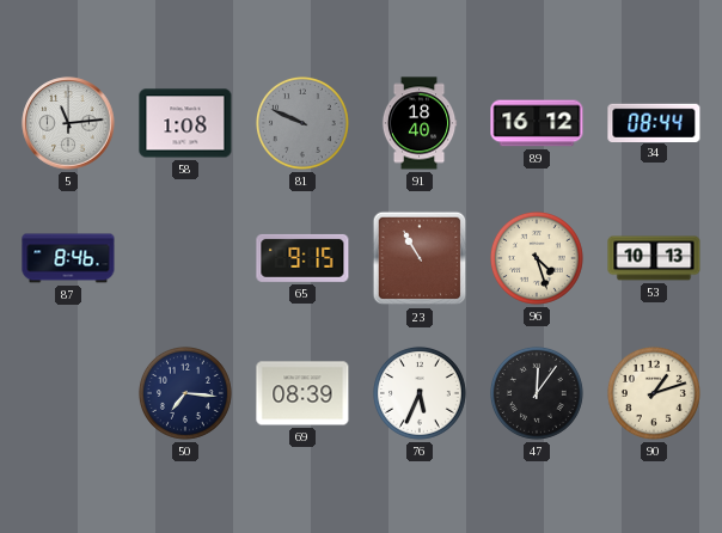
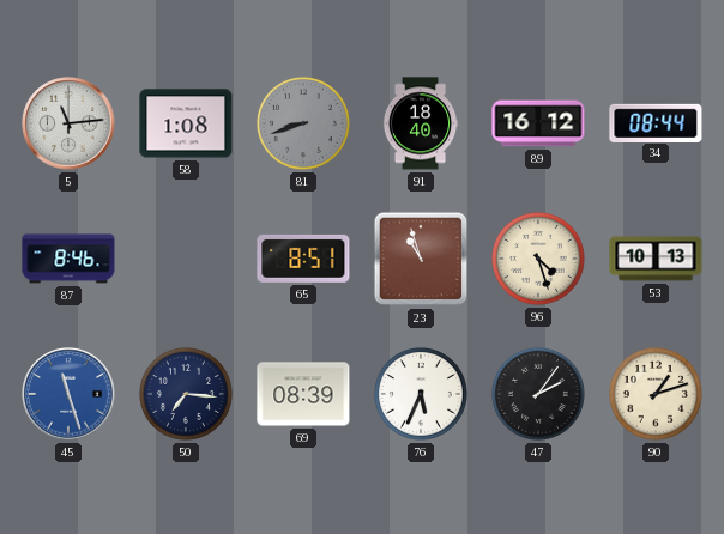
81: 9:49 -> 8:42 (303, 123)
65: 9:15 -> 8:51 (303, 259)
23: 10:55 -> 10:57 (421, 259)
45: none -> 11:27 (68, 394)
47: 12:06 -> 2:06 (538, 394)
